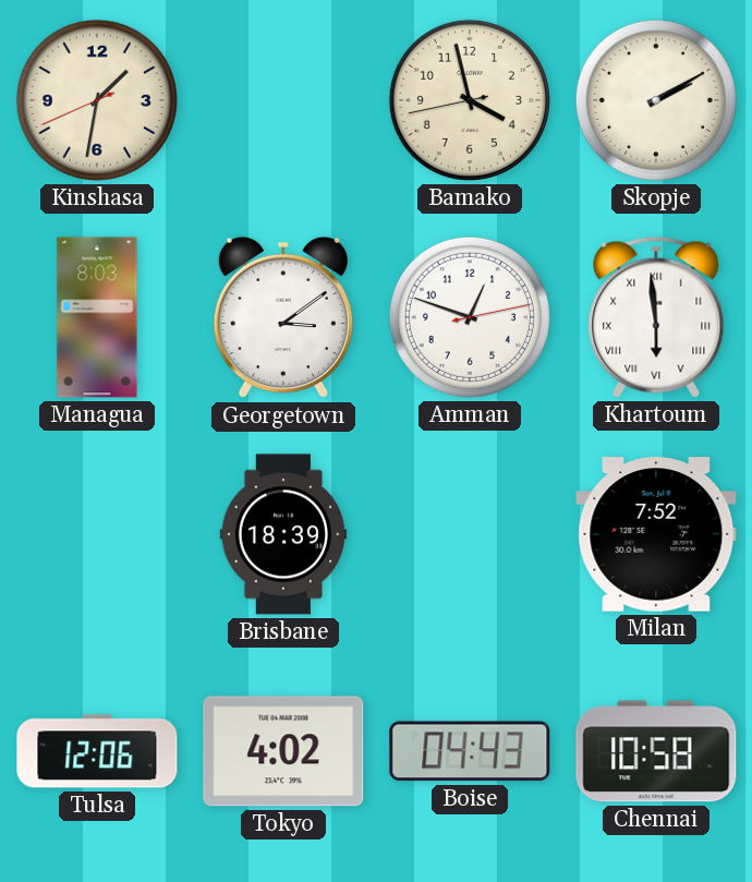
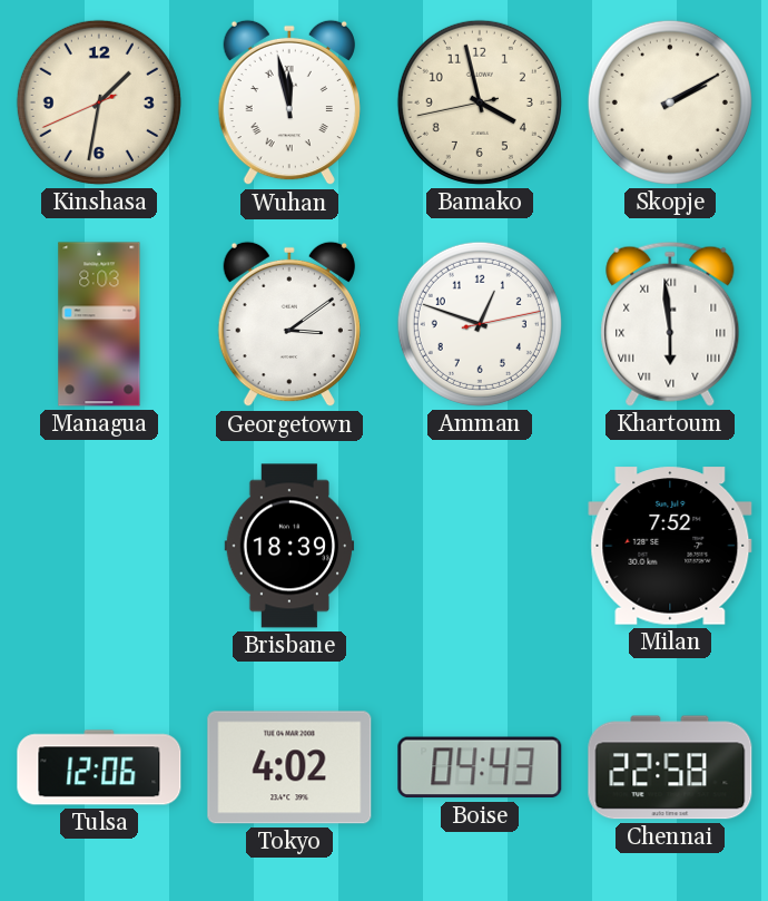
Wuhan: none -> 11:58 (289, 102)
Chennai: 10:58 -> 22:58 (670, 767)
